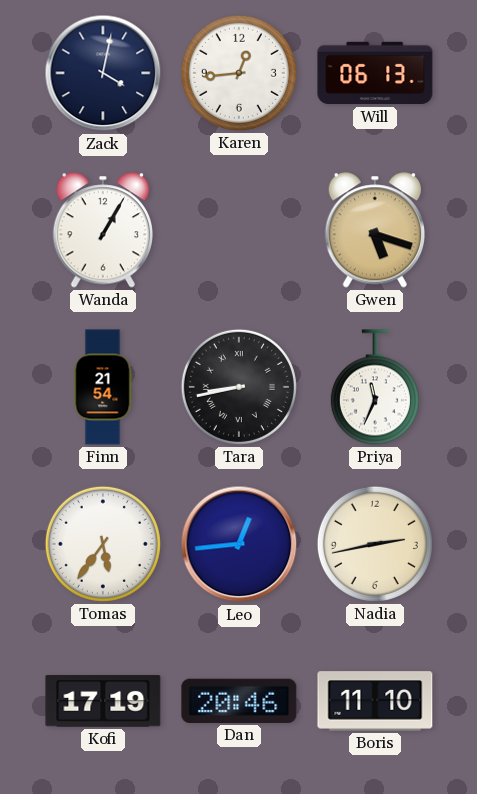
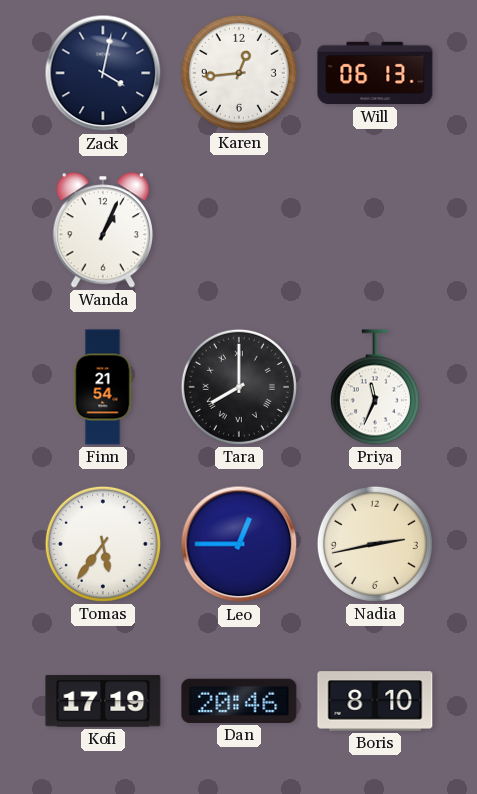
Wanda: 1:05 -> 1:04 (103, 230)
Gwen: 5:18 -> none (375, 230)
Tara: 8:43 -> 8:00 (239, 387)
Leo: 12:44 -> 12:45 (239, 544)
Boris: 11:10 -> 8:10 (375, 701)
